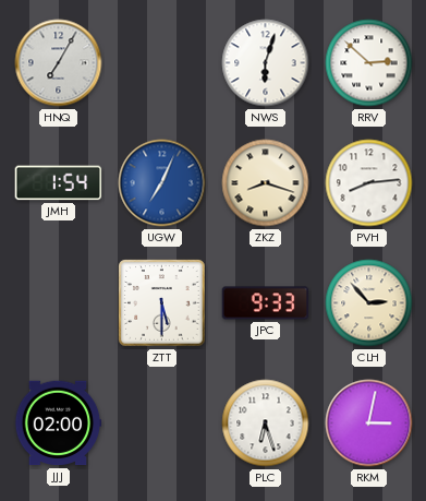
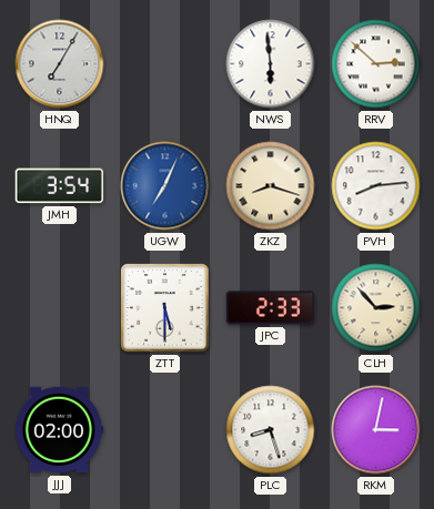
NWS: 6:03 -> 5:59 (271, 64)
JMH: 1:54 -> 3:54 (60, 186)
JPC: 9:33 -> 2:33 (271, 308)
PLC: 6:27 -> 8:27 (271, 430)
